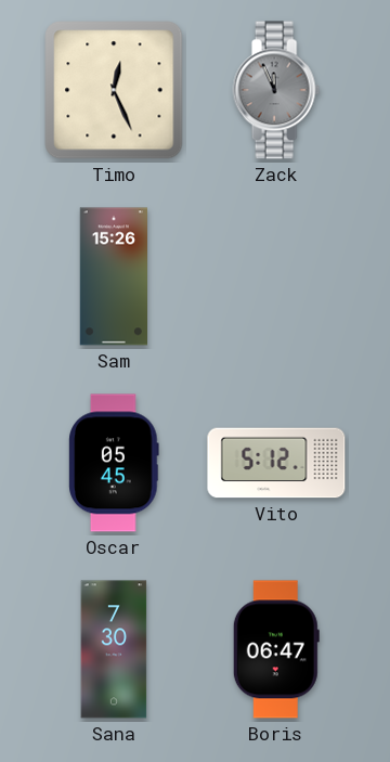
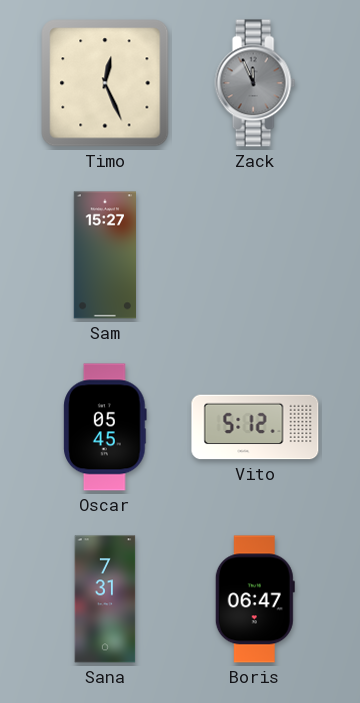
Sam: 15:26 -> 15:27 (104, 255)
Sana: 7:30 -> 7:31 (105, 599)
